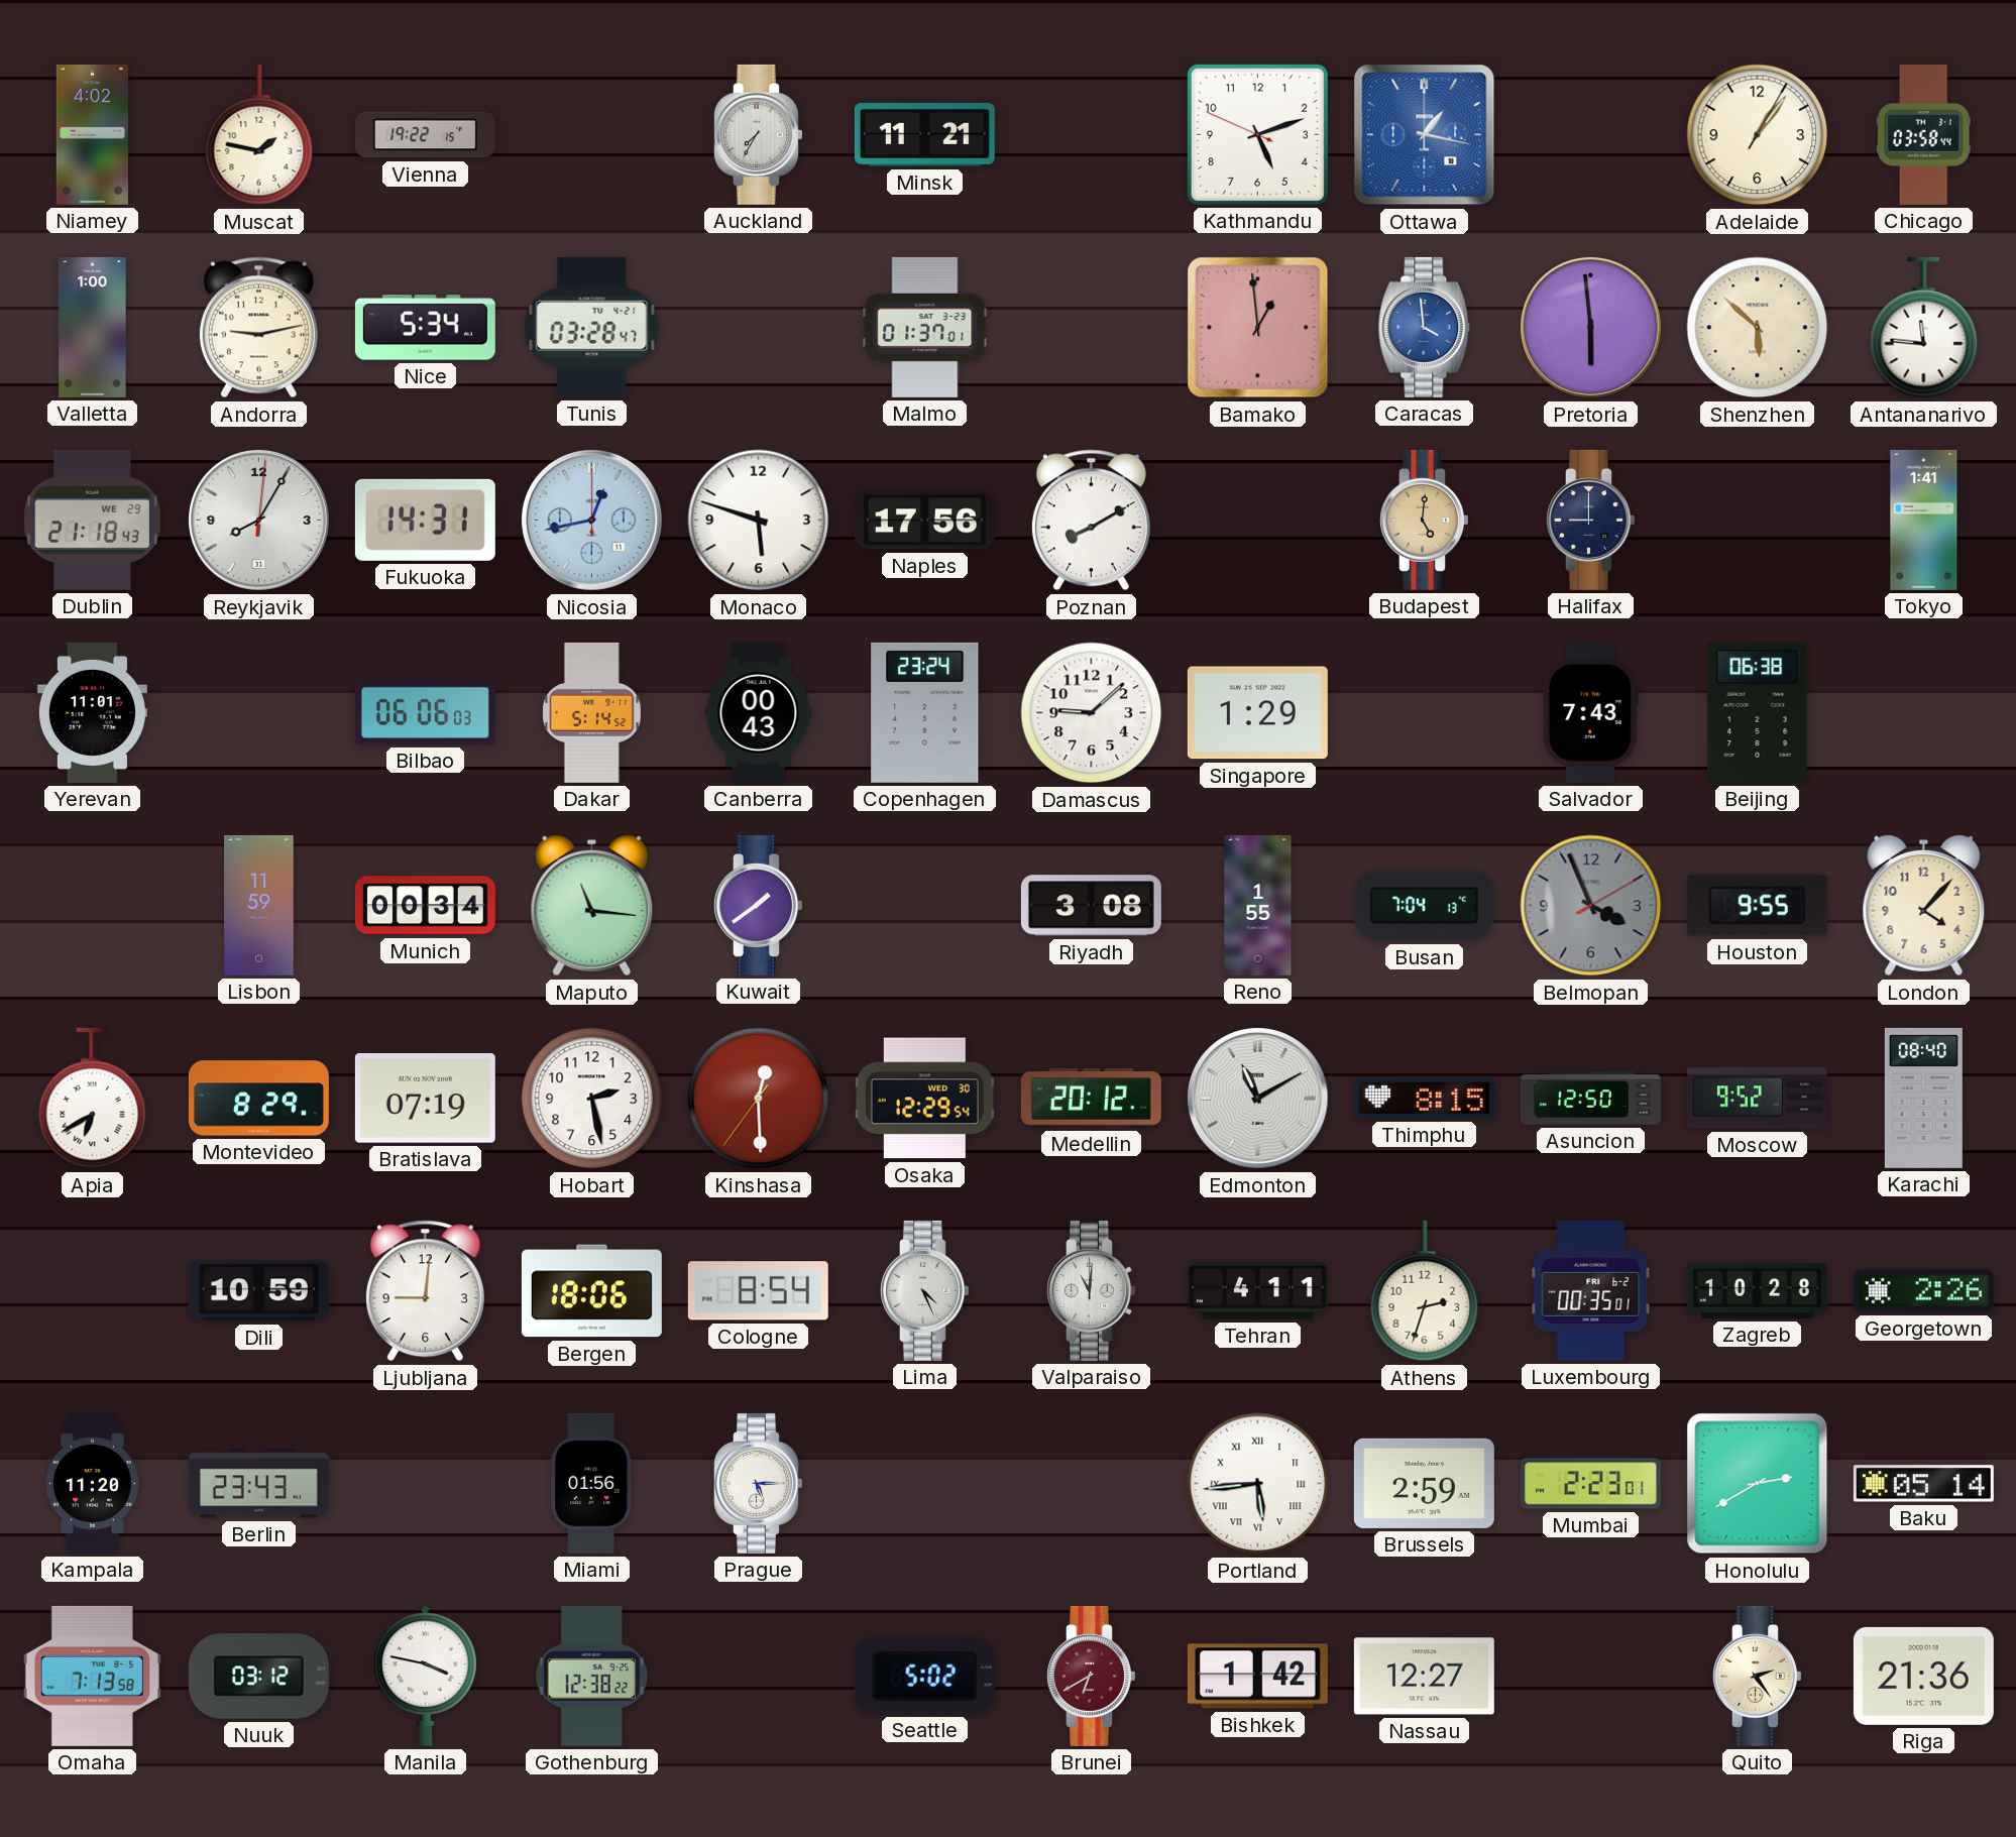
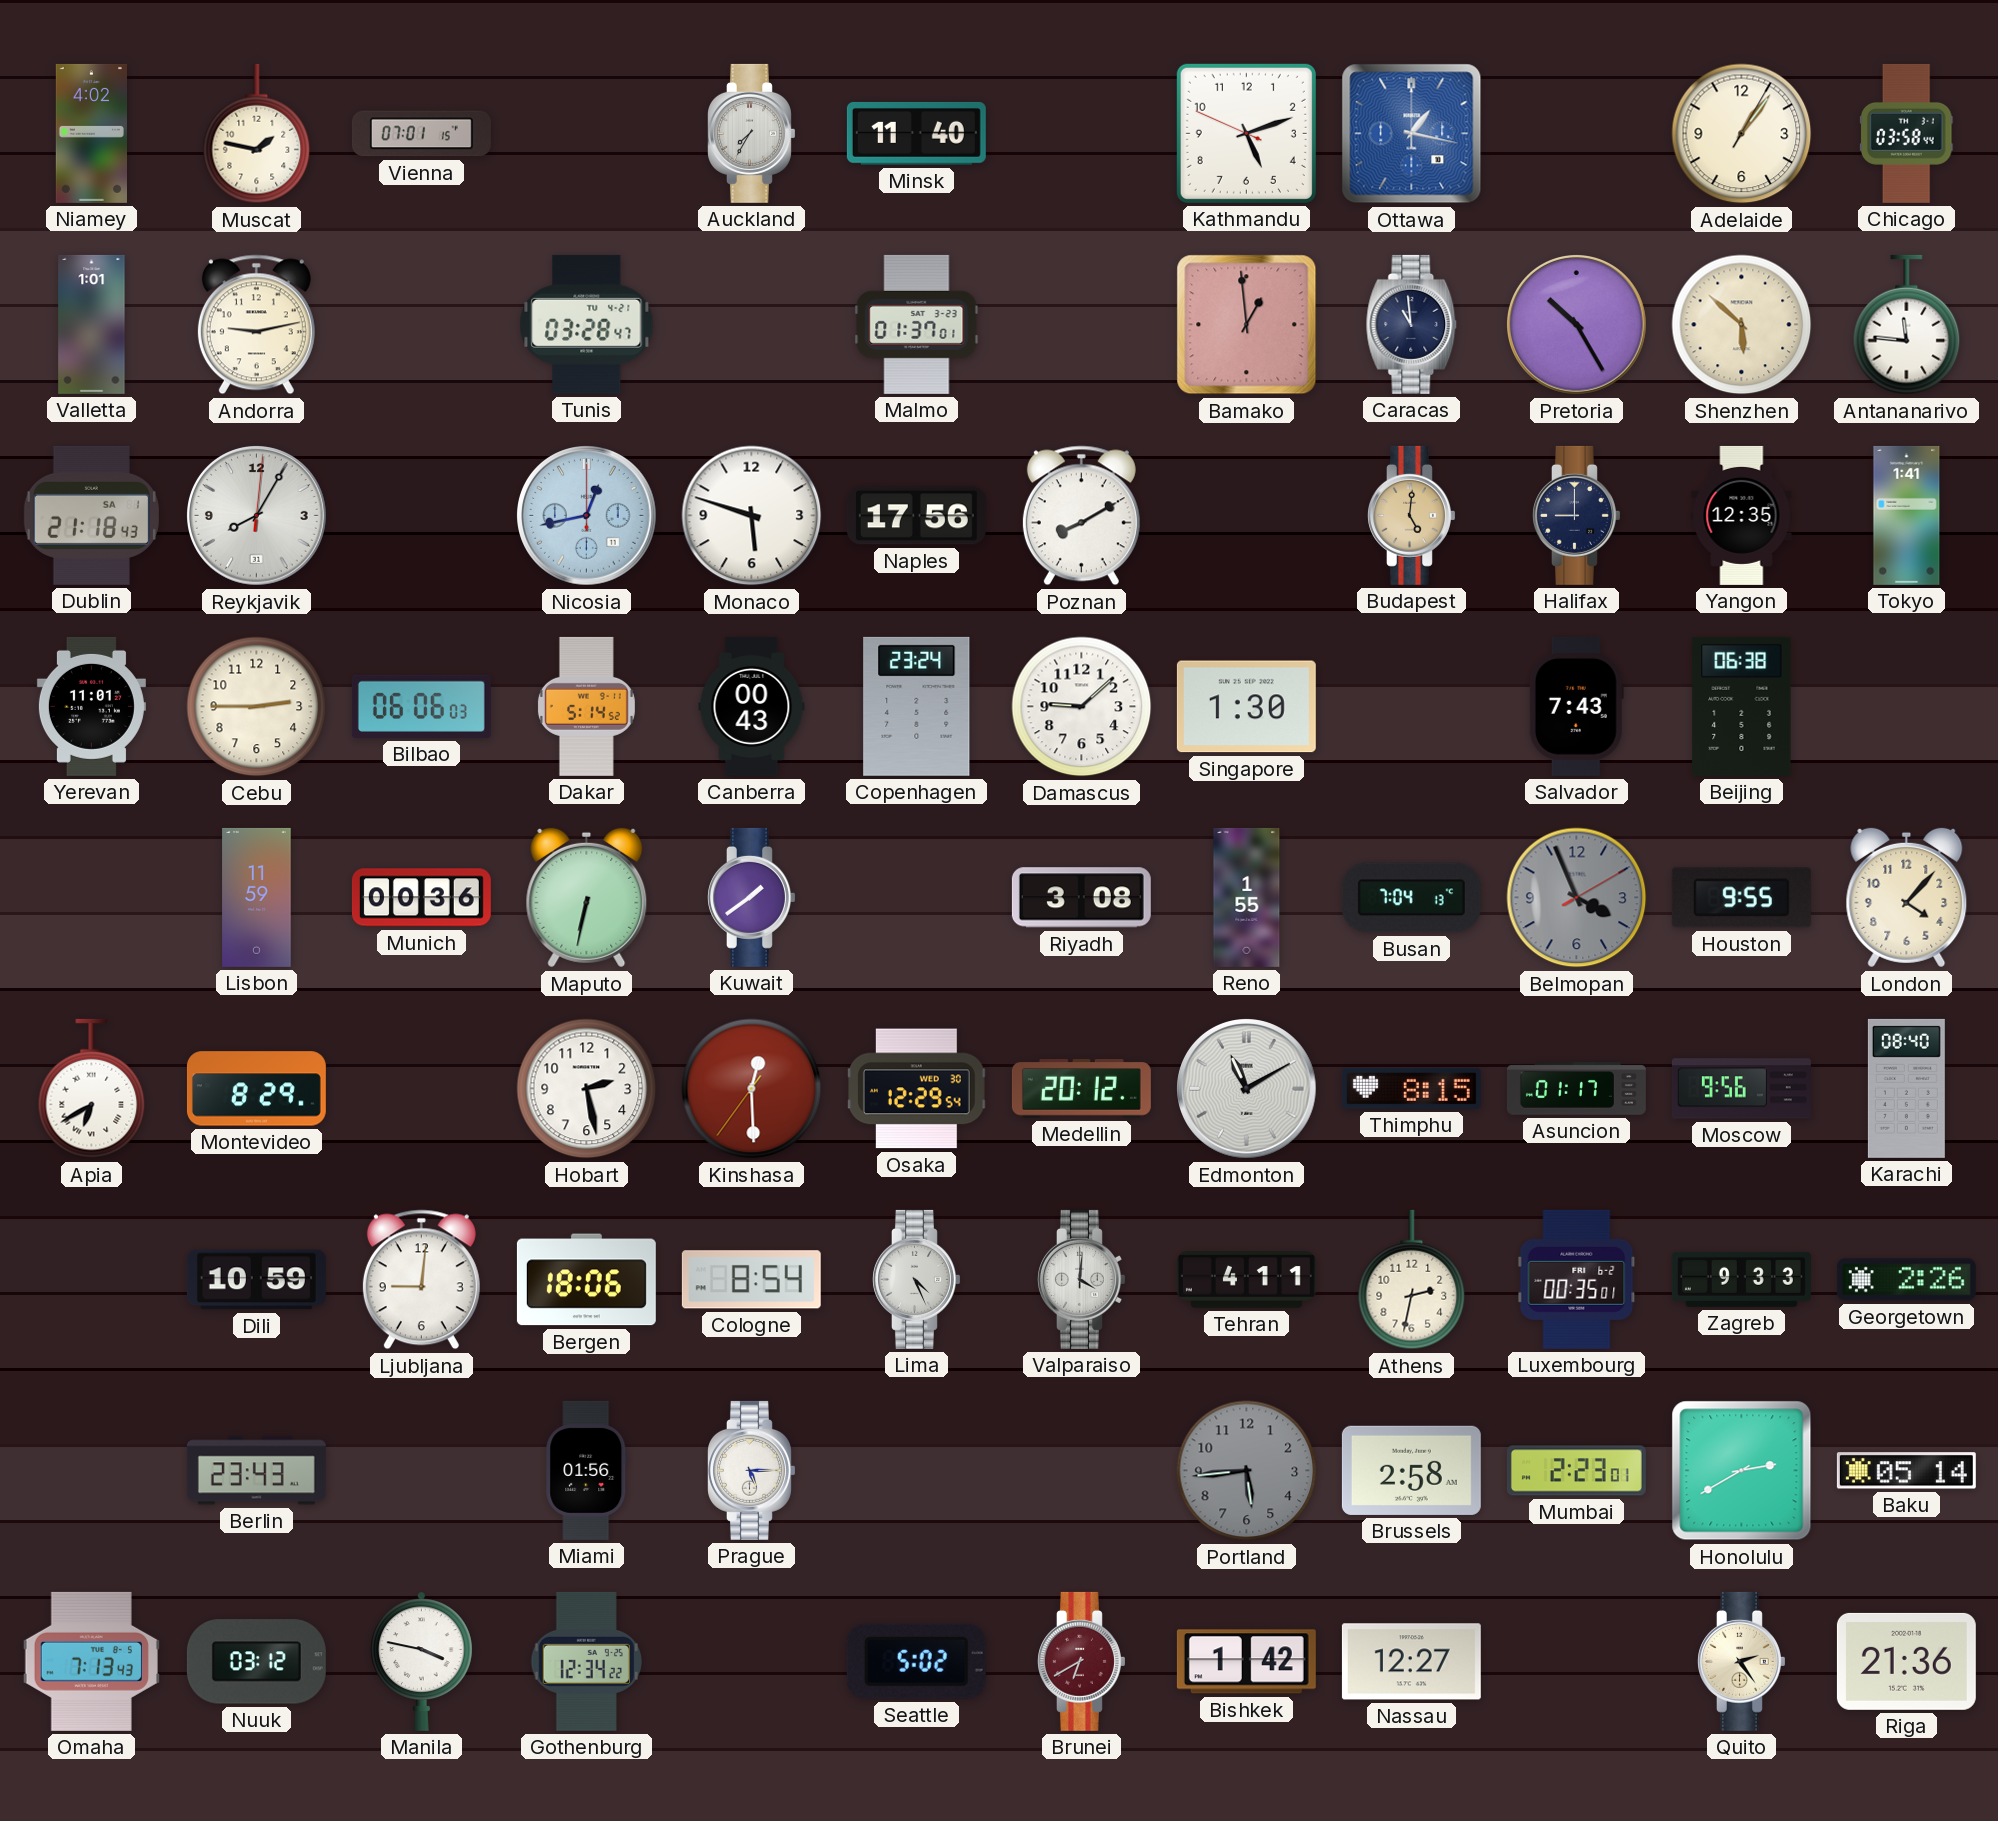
Vienna: 19:22 -> 07:01 (421, 134)
Minsk: 11:21 -> 11:40 (916, 133)
Valletta: 1:00 -> 1:01 (92, 324)
Nice: 5:34 -> none (425, 328)
Caracas: 3:59 -> 10:59 (1412, 324)
Caracas dial: blue -> navy (1412, 324)
Pretoria: 5:59 -> 10:25 (1577, 325)
Dublin date: WE 29 -> SA 1 (91, 515)
Fukuoka: 14:31 -> none (425, 520)
Yangon: none -> 12:35 (1742, 515)
Cebu: none -> 2:45 (257, 707)
Singapore: 1:29 -> 1:30 (1246, 707)
Munich: 00:34 -> 00:36 (421, 898)
Maputo: 11:16 -> 6:32 (587, 898)
Bratislava: 07:19 -> none (425, 1098)
Asuncion: 12:50 -> 01:17 (1576, 1089)
Moscow: 9:52 -> 9:56 (1741, 1089)
Valparaiso: 11:01 -> 4:01 (1082, 1279)
Athens: 2:33 -> 2:32 (1412, 1280)
Zagreb: 10:28 -> 9:33 (1741, 1279)
Kampala: 11:20 -> none (92, 1483)
Portland dial: white -> grey (1247, 1471)
Portland numerals: Roman -> Arabic (1247, 1471)
Brussels: 2:59 -> 2:58 (1411, 1470)
Omaha: 7:13:58 -> 7:13:43 (91, 1661)
Gothenburg: 12:38 -> 12:34 (586, 1661)
